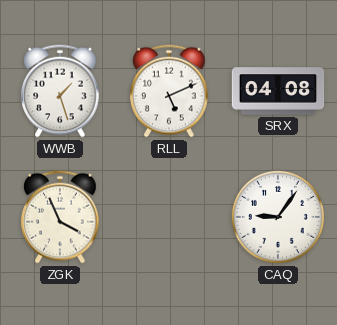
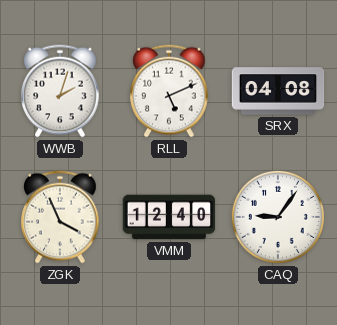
WWB: 1:27 -> 2:03 (60, 91)
VMM: none -> 12:40 (169, 217)
